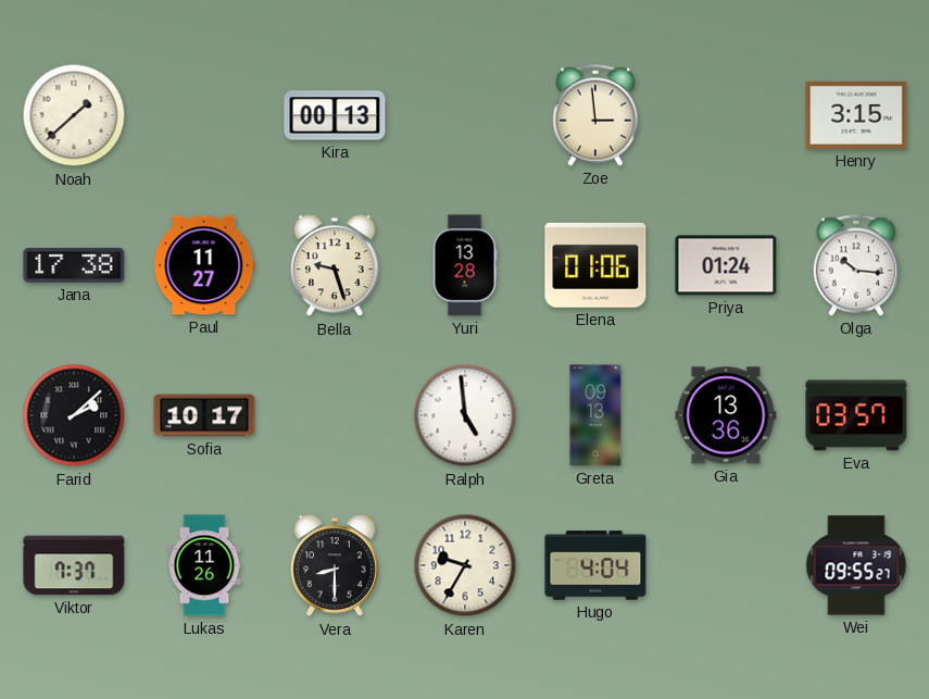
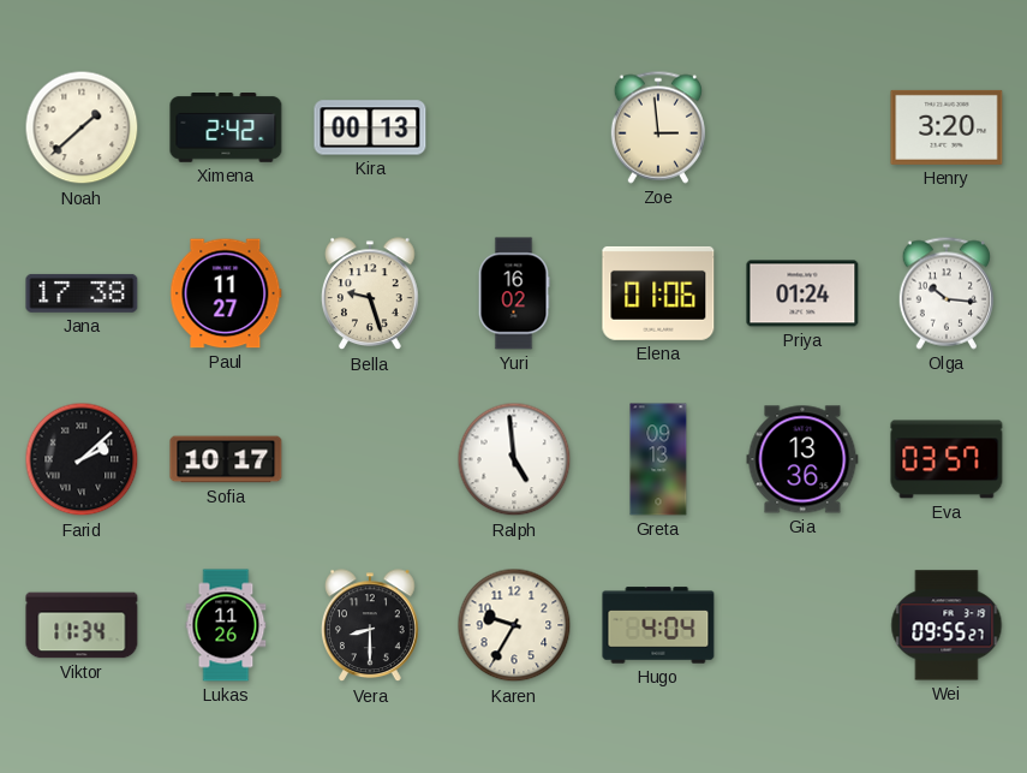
Ximena: none -> 2:42 (226, 127)
Henry: 3:15 -> 3:20 (947, 127)
Yuri: 13:28 -> 16:02 (514, 293)
Viktor: 7:37 -> 11:34 (82, 625)
